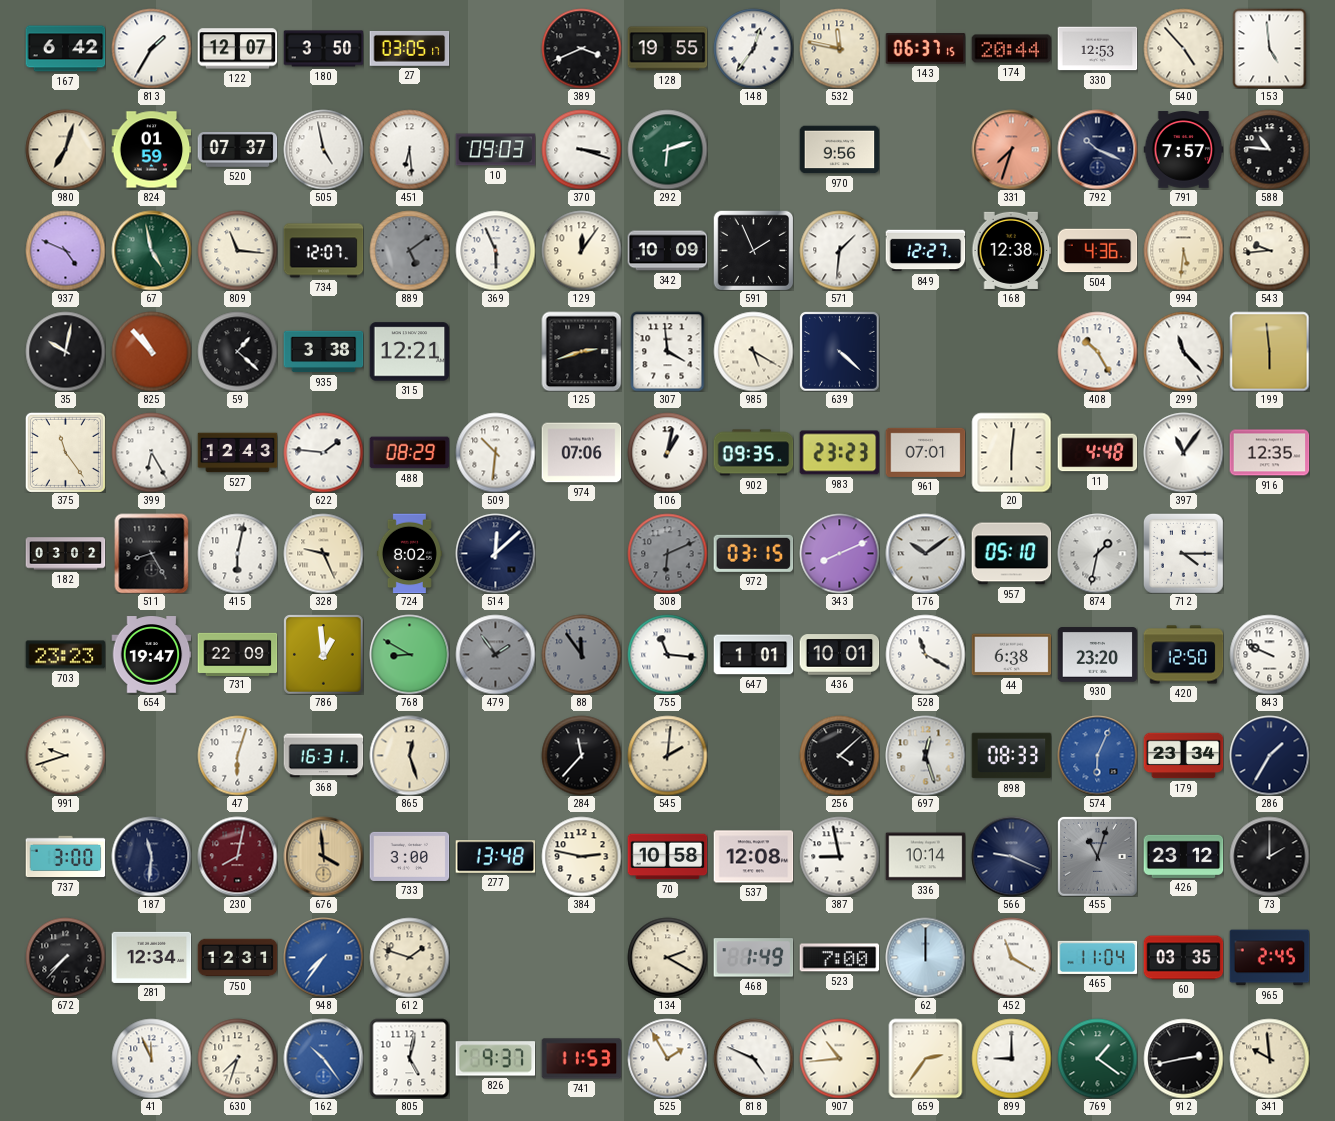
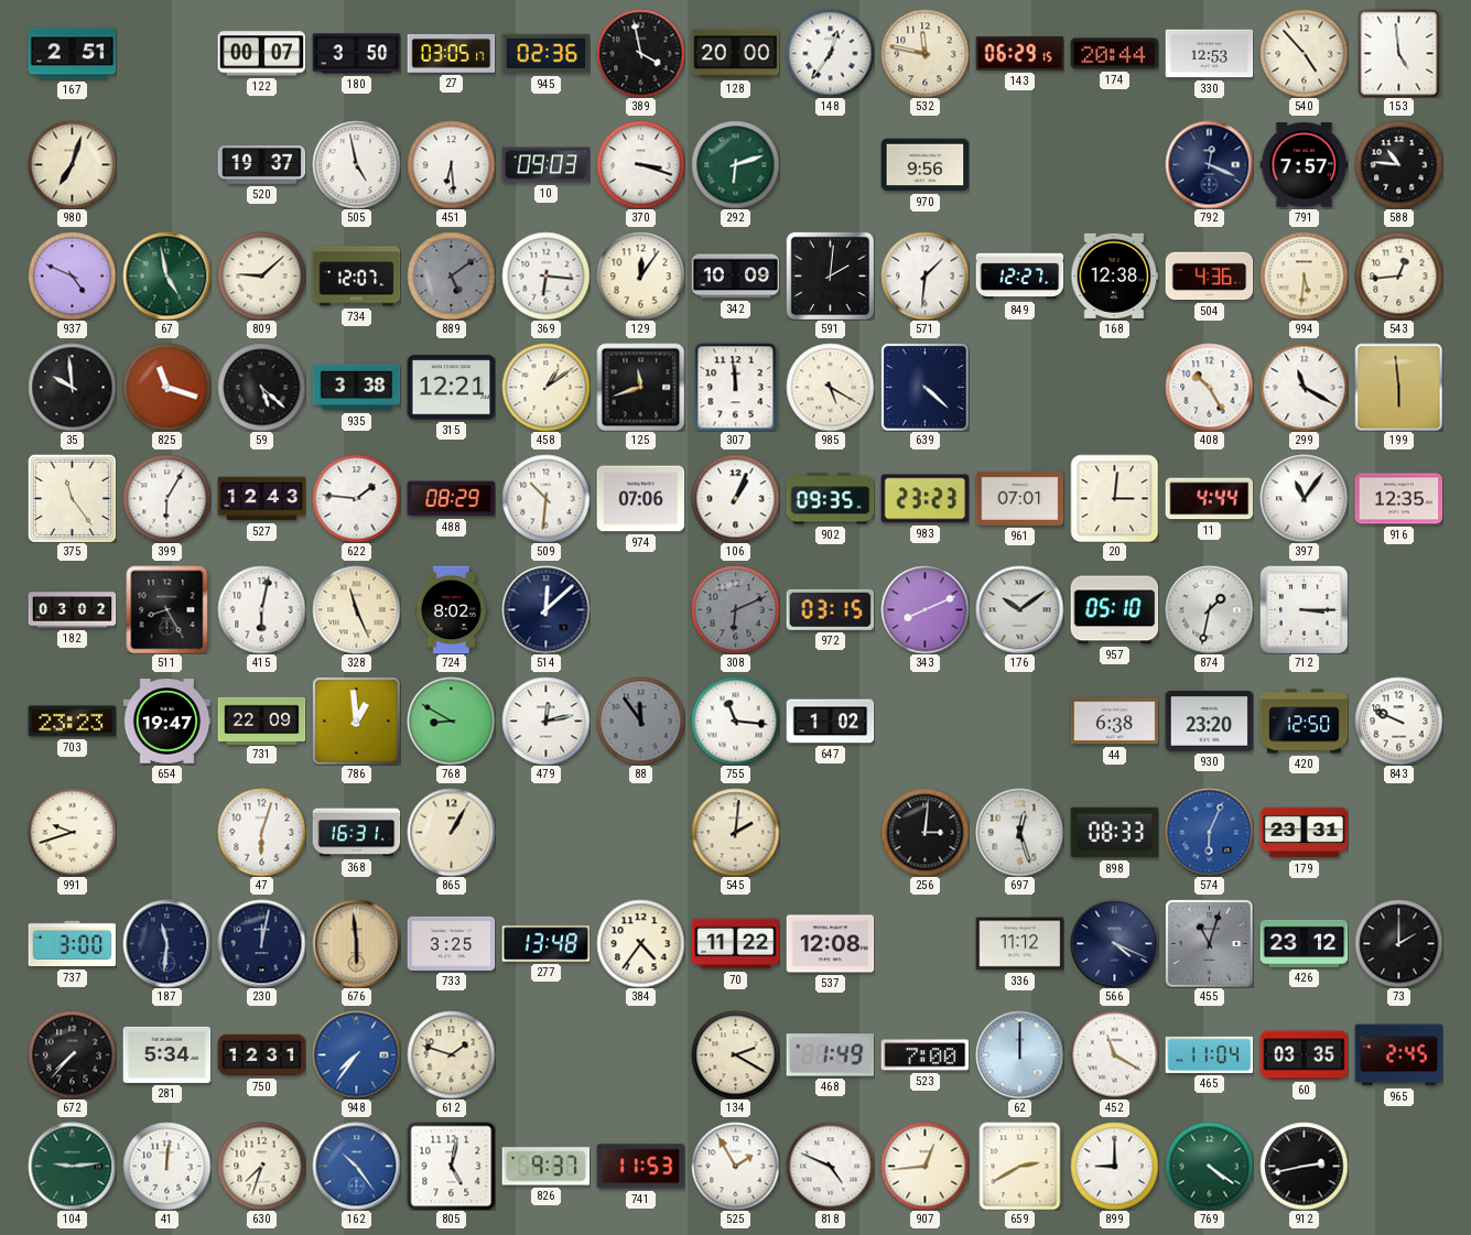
167: 6:42 -> 2:51 (72, 54)
813: 1:35 -> none (151, 48)
122: 12:07 -> 00:07 (261, 54)
945: none -> 02:36 (545, 54)
389: 3:41 -> 3:58 (640, 53)
128: 19:55 -> 20:00 (735, 54)
143: 06:37 -> 06:29 (1019, 54)
824: 01:59 -> none (151, 150)
520: 07:37 -> 19:37 (261, 165)
331: 7:33 -> none (1011, 149)
792: 10:19 -> 12:19 (1209, 164)
809: 11:16 -> 9:08 (261, 275)
369: 5:56 -> 6:16 (545, 275)
591: 1:56 -> 2:01 (830, 275)
543: 9:44 -> 12:44 (1398, 275)
35: 10:02 -> 9:59 (72, 387)
825: 10:53 -> 11:18 (166, 387)
59: 1:22 -> 5:22 (261, 387)
458: none -> 1:09 (545, 387)
125: 2:42 -> 11:42 (640, 387)
307: 3:59 -> 11:59 (736, 387)
299: 11:23 -> 11:20 (1304, 387)
399: 6:25 -> 6:05 (166, 498)
106: 1:02 -> 1:04 (735, 498)
20: 6:01 -> 3:01 (1114, 498)
11: 4:48 -> 4:44 (1209, 499)
328: 9:26 -> 11:26 (356, 609)
712: 4:15 -> 3:15 (1304, 609)
479: 1:54 -> 12:13 (545, 721)
479 dial: grey -> white (545, 721)
647: 1:01 -> 1:02 (830, 722)
436: 10:01 -> none (839, 655)
528: 11:20 -> none (925, 654)
865: 12:27 -> 1:05 (451, 832)
284: 11:37 -> none (581, 755)
256: 4:08 -> 3:01 (924, 832)
179: 23:34 -> 23:31 (1304, 833)
286: 1:35 -> none (1269, 755)
230: 8:02 -> 12:02 (261, 943)
230 dial: burgundy -> navy (261, 943)
676: 3:59 -> 5:59 (356, 943)
733: 3:00 -> 3:25 (451, 943)
384: 2:47 -> 4:36 (640, 943)
70: 10:58 -> 11:22 (735, 944)
387: 8:58 -> none (839, 856)
336: 10:14 -> 11:12 (1019, 944)
566: 9:19 -> 4:19 (1114, 943)
281: 12:34 -> 5:34 (166, 1054)
104: none -> 9:14 (72, 1166)
41: 11:56 -> 12:01 (166, 1166)
907: 10:44 -> 12:44 (924, 1166)
659: 2:36 -> 2:40 (1020, 1166)
769: 1:21 -> 4:21 (1209, 1166)
341: 9:59 -> none (1269, 1058)
